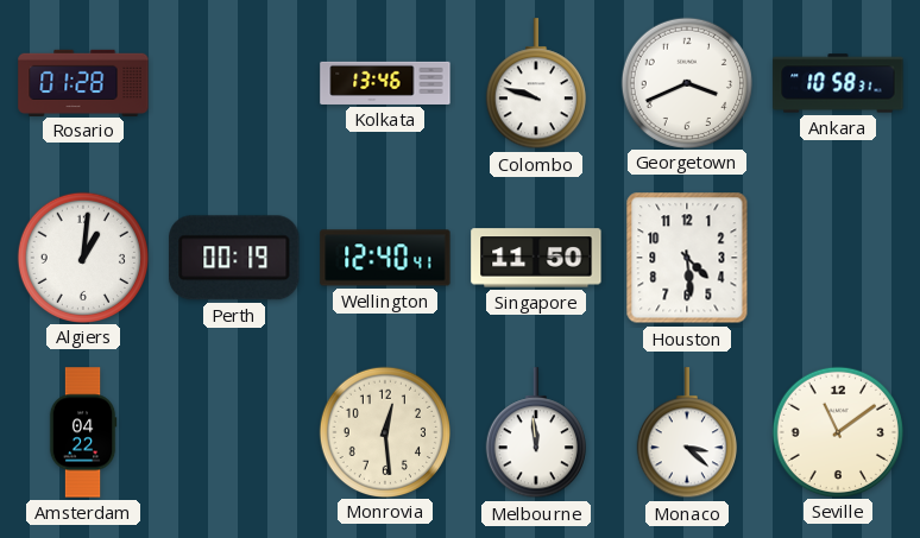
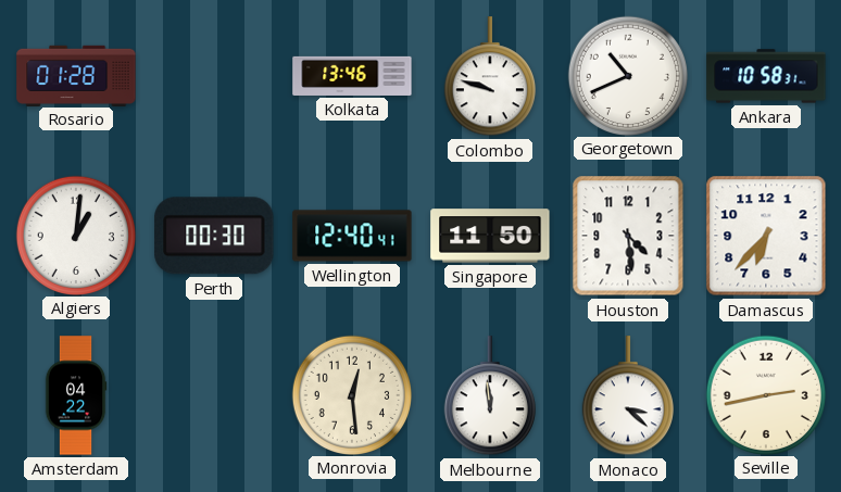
Georgetown: 3:41 -> 10:41 (627, 75)
Perth: 00:19 -> 00:30 (214, 236)
Damascus: none -> 6:37 (766, 236)
Seville: 11:09 -> 2:43 (765, 394)
